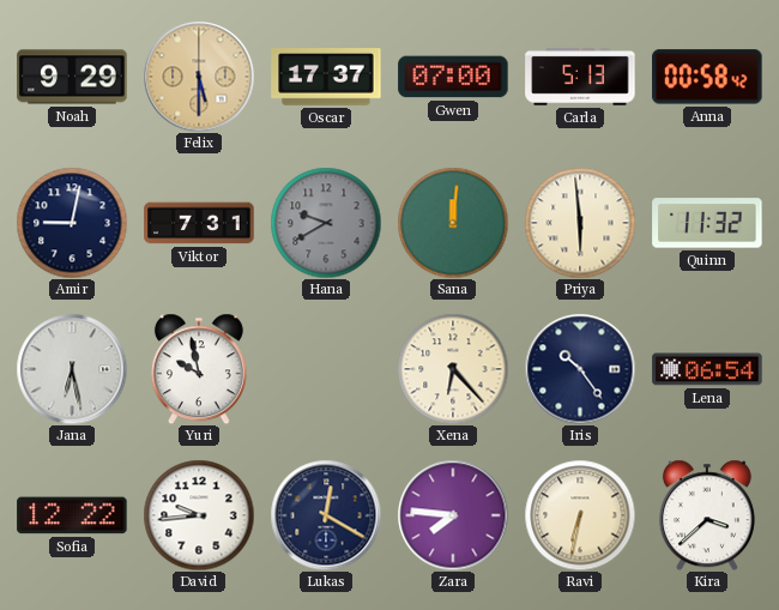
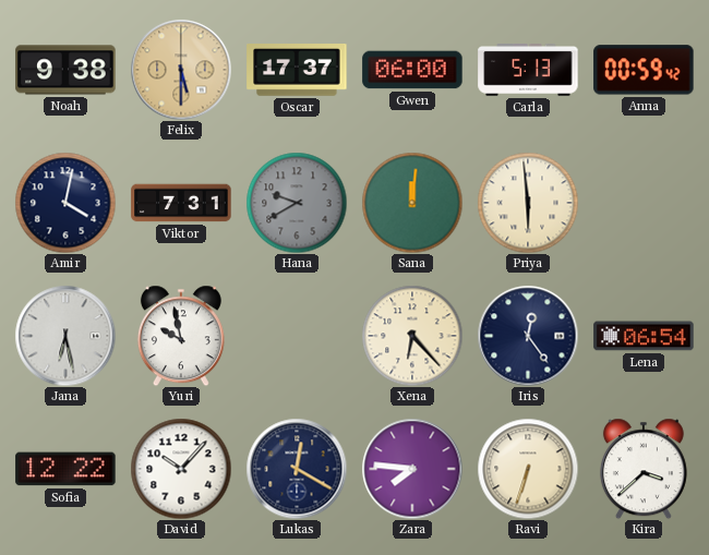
Noah: 9:29 -> 9:38 (65, 70)
Gwen: 07:00 -> 06:00 (412, 70)
Anna: 00:58 -> 00:59 (644, 70)
Amir: 9:02 -> 4:02 (65, 203)
Quinn: 11:32 -> none (707, 223)
Iris: 10:24 -> 12:24 (528, 336)
David: 9:44 -> 10:07 (181, 469)
Ravi: 6:32 -> 6:33 (528, 469)
